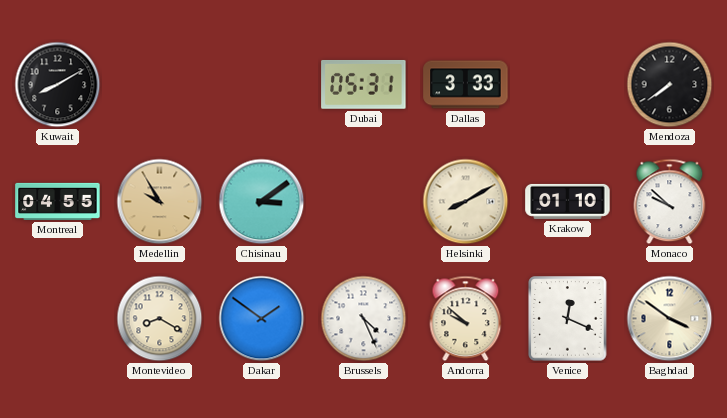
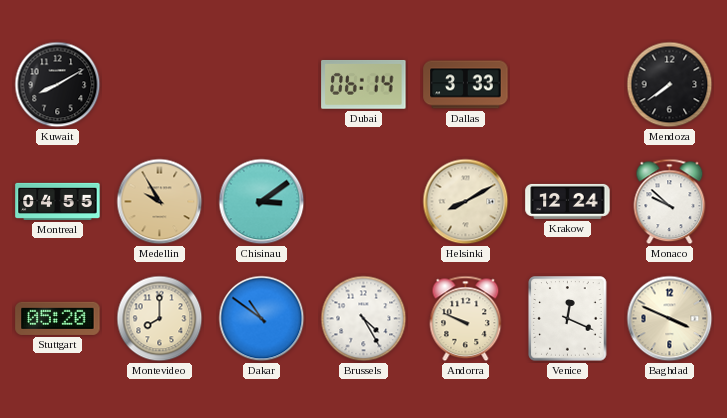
Dubai: 05:31 -> 06:14 (364, 84)
Krakow: 01:10 -> 12:24 (568, 201)
Stuttgart: none -> 05:20 (58, 318)
Montevideo: 8:20 -> 8:00 (160, 319)
Dakar: 1:51 -> 10:51 (262, 319)
Brussels: 4:26 -> 4:25 (364, 319)
Andorra: 9:52 -> 9:49 (466, 319)
Baghdad: 3:51 -> 3:49 (670, 319)
